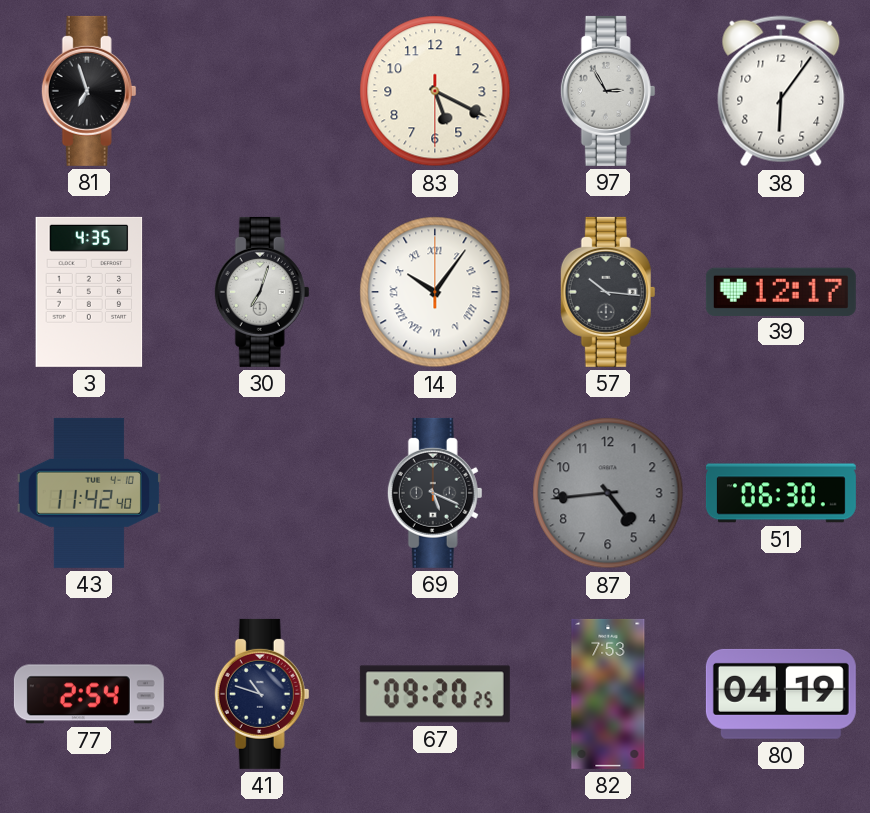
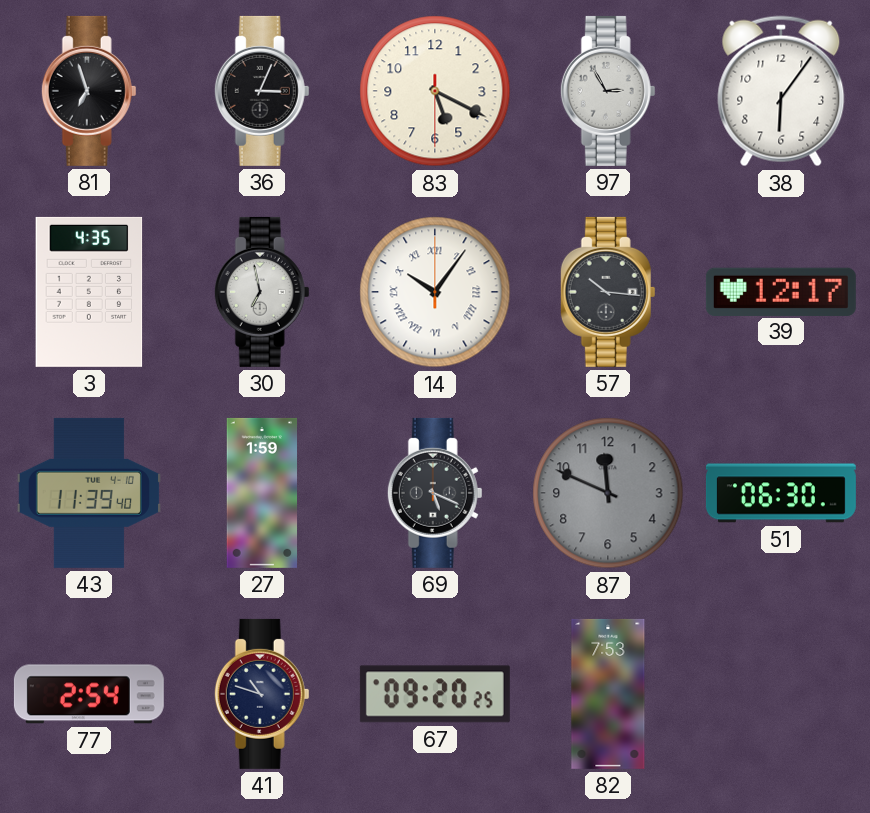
36: none -> 3:04 (262, 91)
30: 7:03 -> 6:58 (262, 292)
43: 11:42 -> 11:39 (89, 493)
27: none -> 1:59 (262, 493)
87: 4:44 -> 11:49 (608, 493)
80: 04:19 -> none (781, 694)
